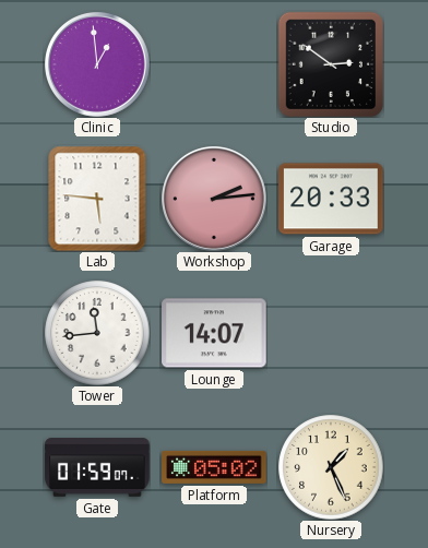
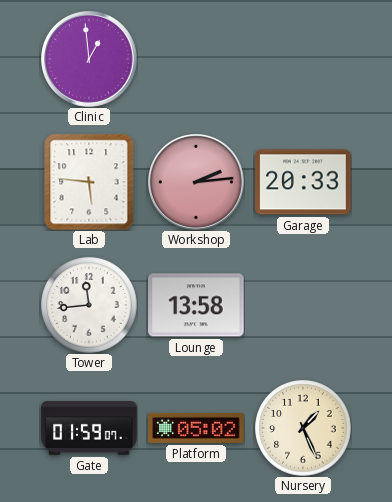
Studio: 2:51 -> none (331, 64)
Lounge: 14:07 -> 13:58 (196, 305)
